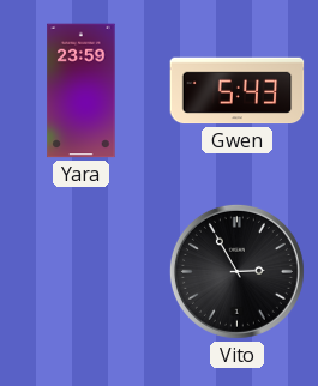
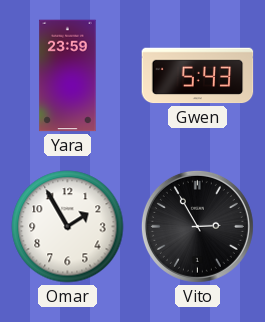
Omar: none -> 1:55 (68, 227)
